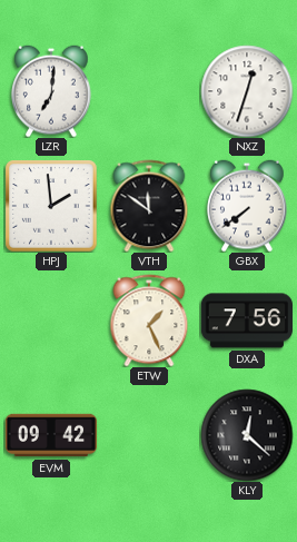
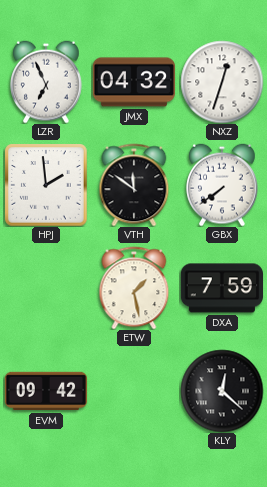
LZR: 7:01 -> 6:56 (47, 82)
JMX: none -> 04:32 (133, 82)
ETW: 1:26 -> 1:28 (134, 288)
DXA: 7:56 -> 7:59 (221, 288)
